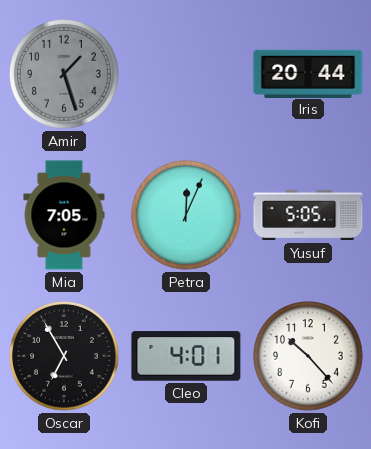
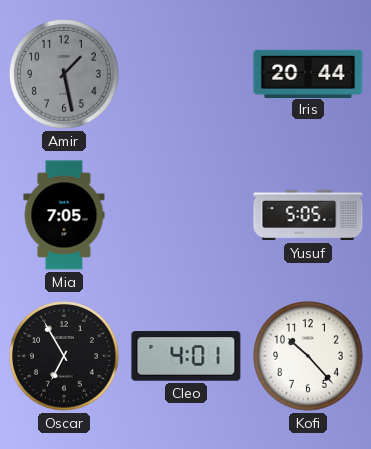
Amir: 1:27 -> 1:28 (65, 75)
Petra: 12:04 -> none (187, 216)
